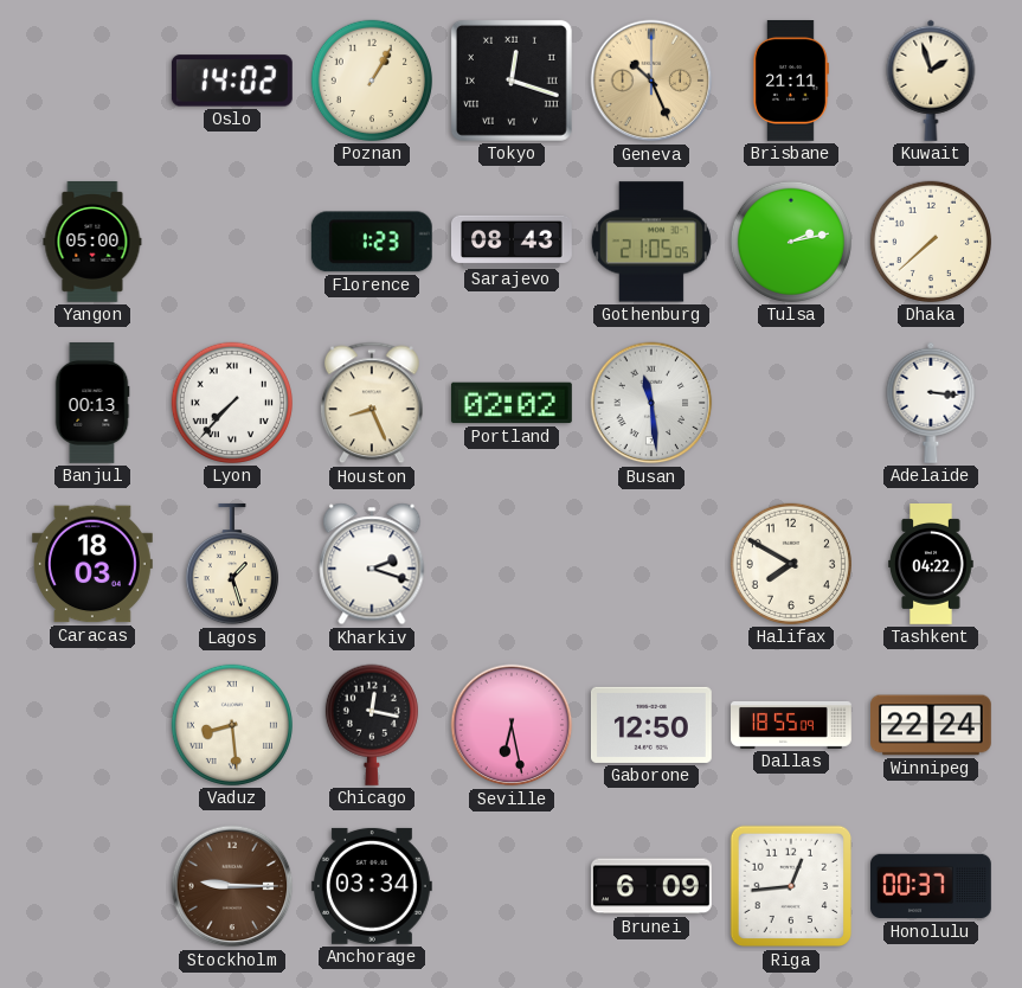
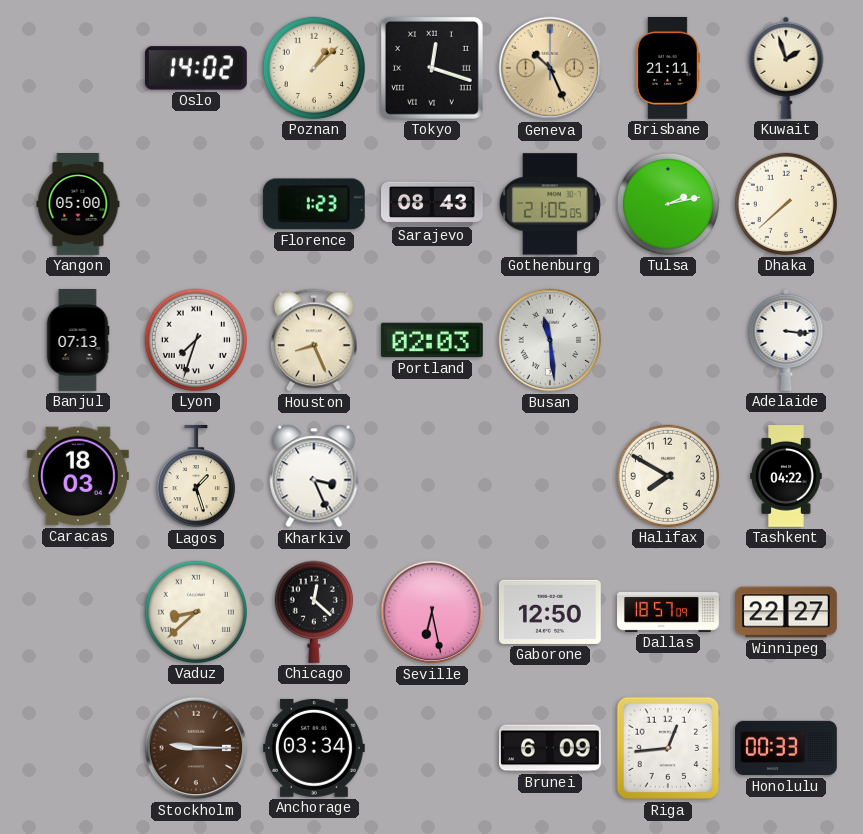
Poznan: 1:05 -> 1:08 (314, 68)
Banjul: 00:13 -> 07:13 (78, 341)
Lyon: 7:37 -> 7:33 (196, 340)
Portland: 02:02 -> 02:03 (432, 340)
Kharkiv: 2:18 -> 3:26 (314, 476)
Vaduz: 8:29 -> 8:38 (196, 612)
Chicago: 12:17 -> 12:22 (314, 612)
Dallas: 18:55 -> 18:57 (669, 612)
Winnipeg: 22:24 -> 22:27 (787, 612)
Honolulu: 00:37 -> 00:33 (787, 748)
